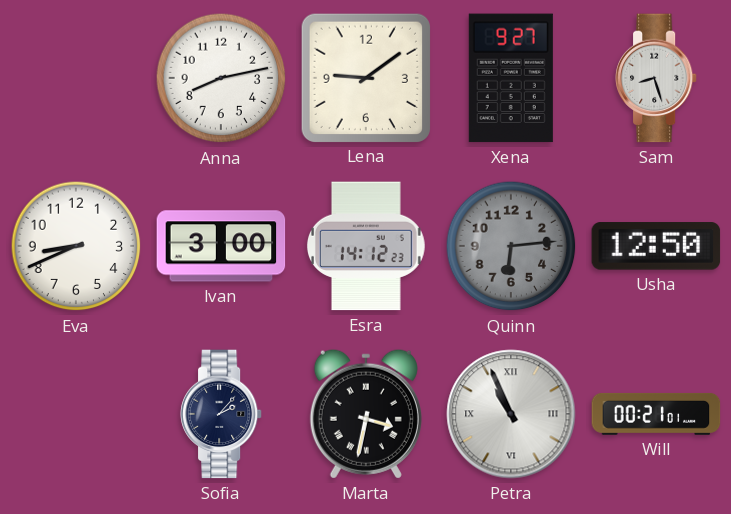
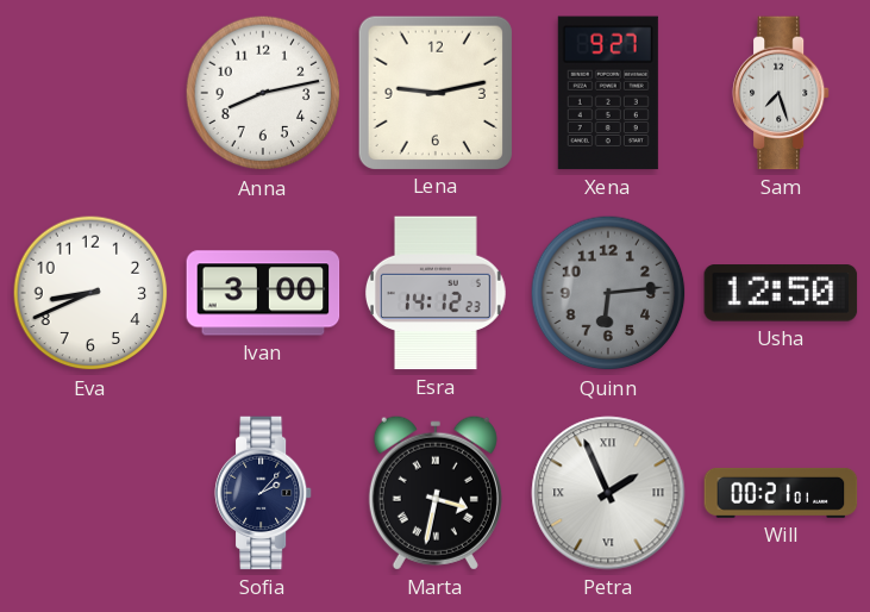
Lena: 9:09 -> 9:13 (434, 92)
Sam: 8:27 -> 7:27 (781, 93)
Petra: 10:56 -> 1:56 (608, 493)
